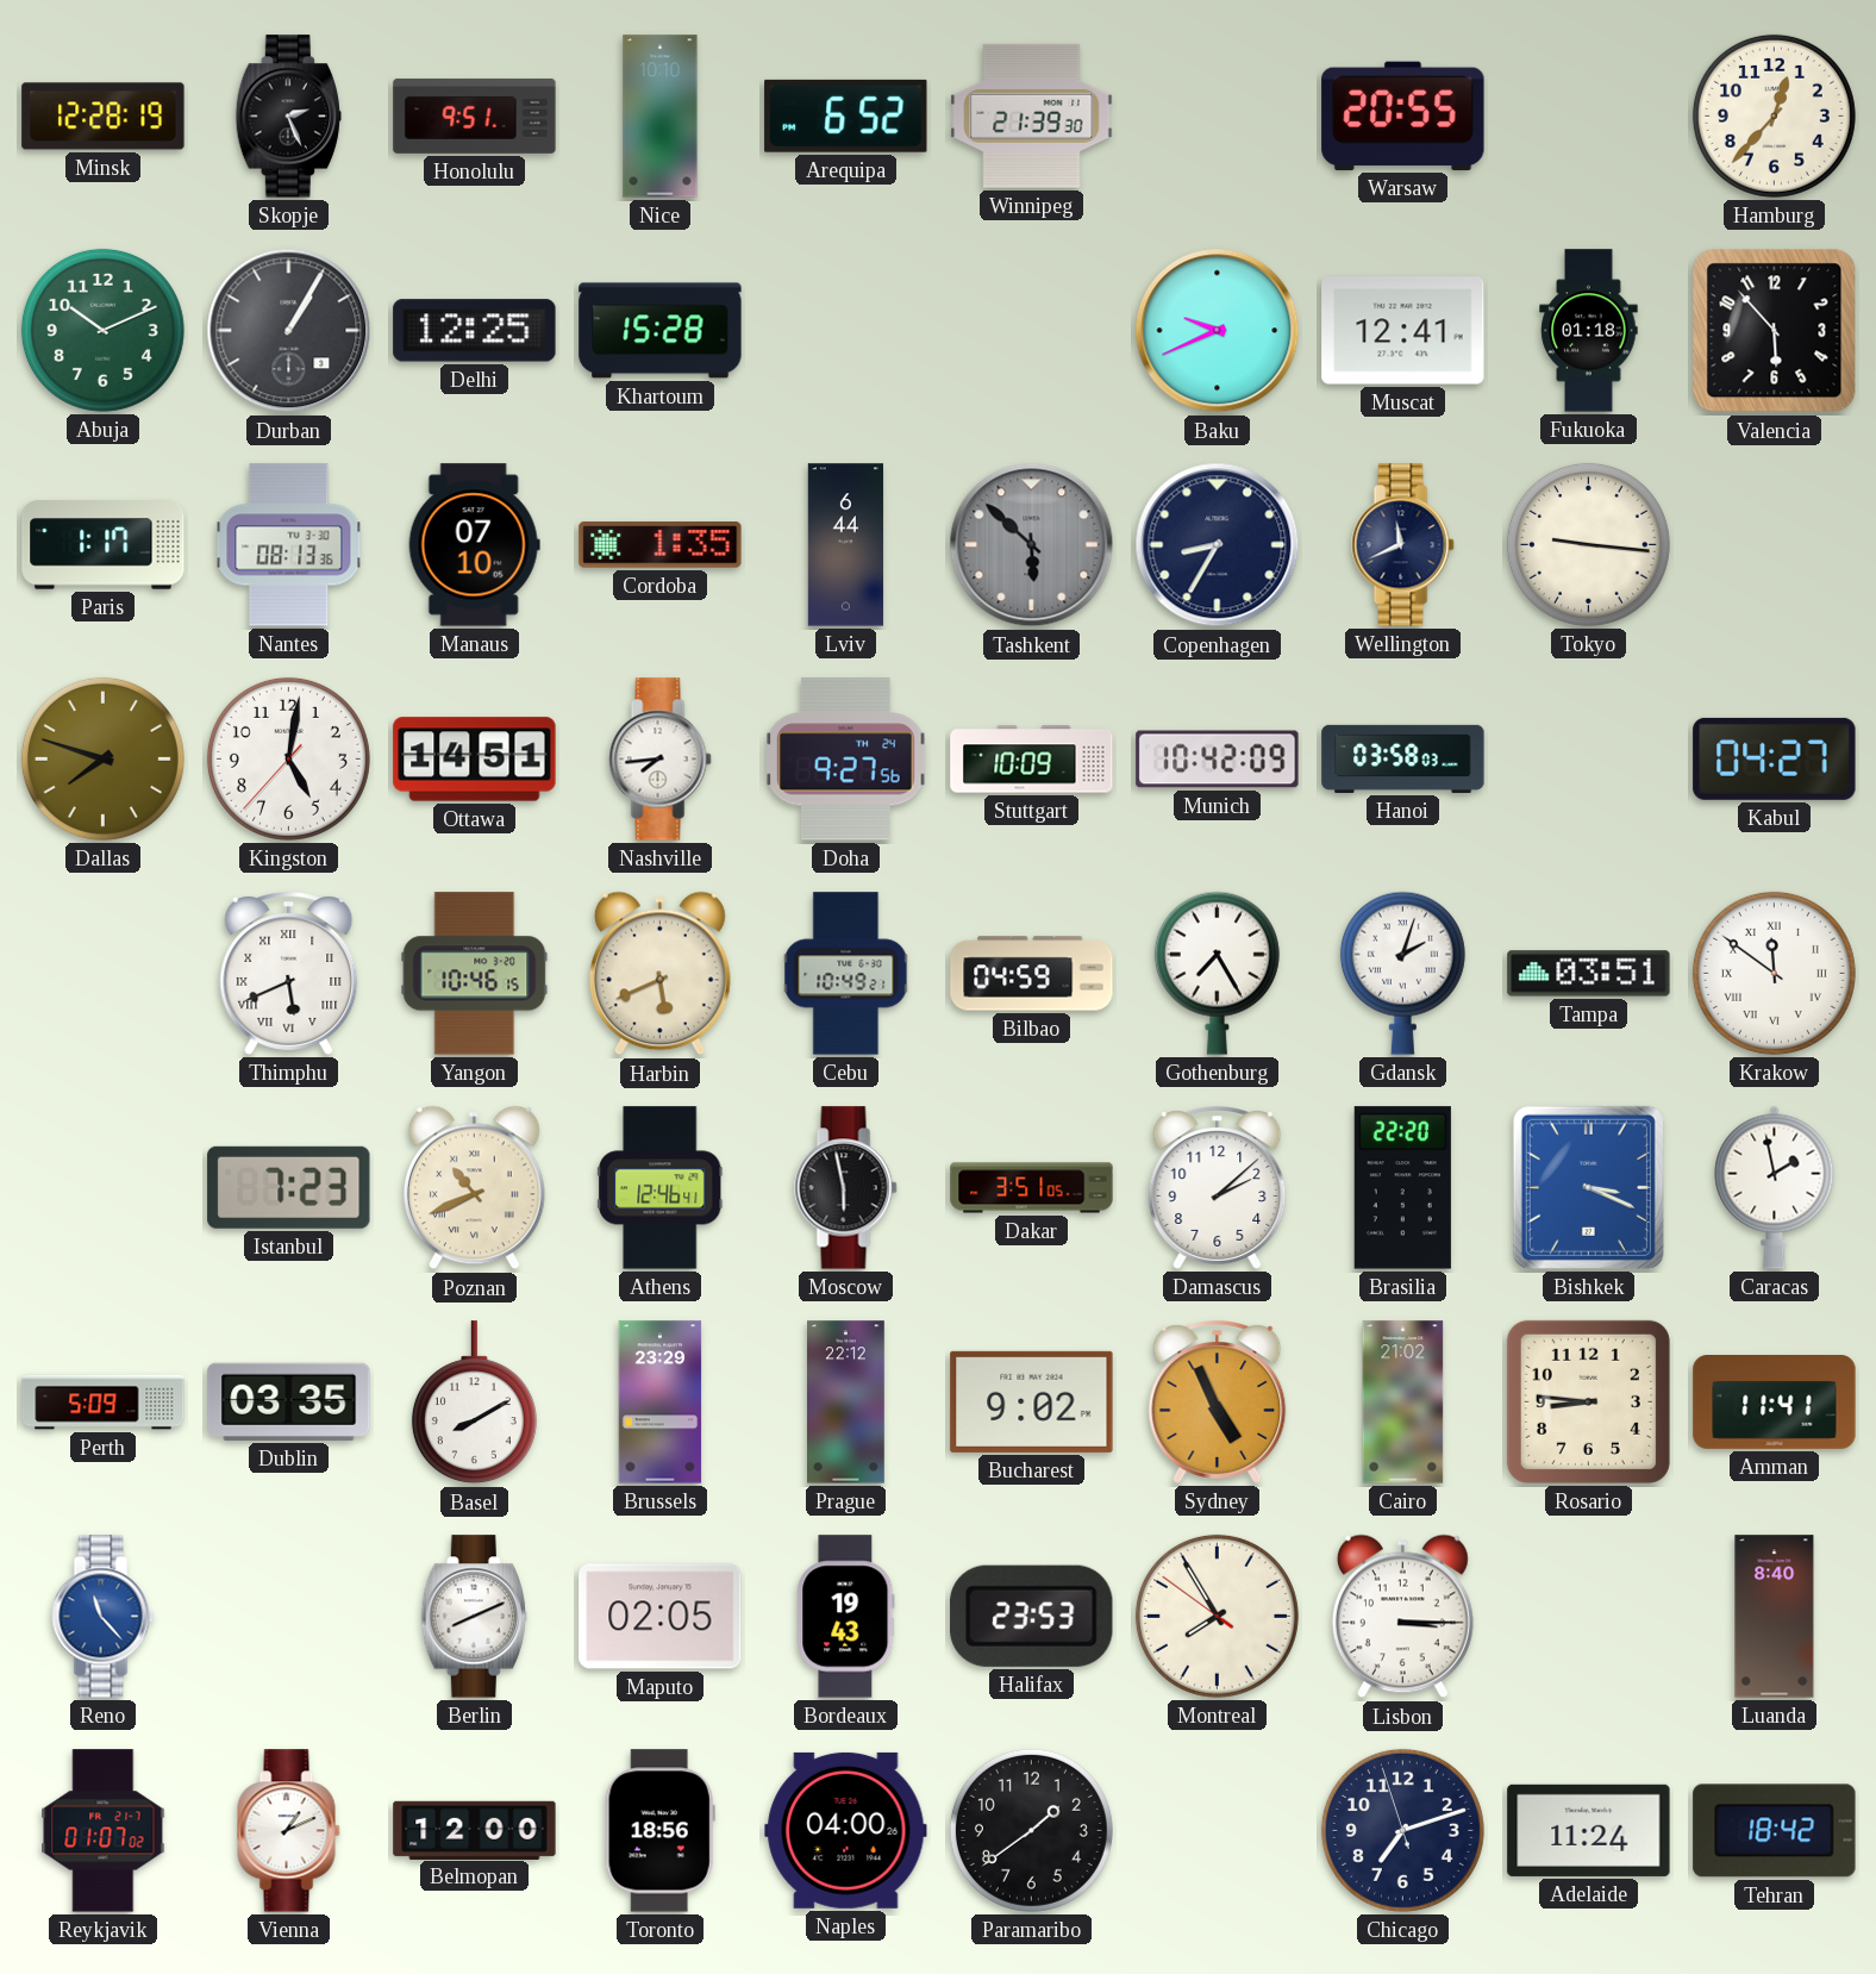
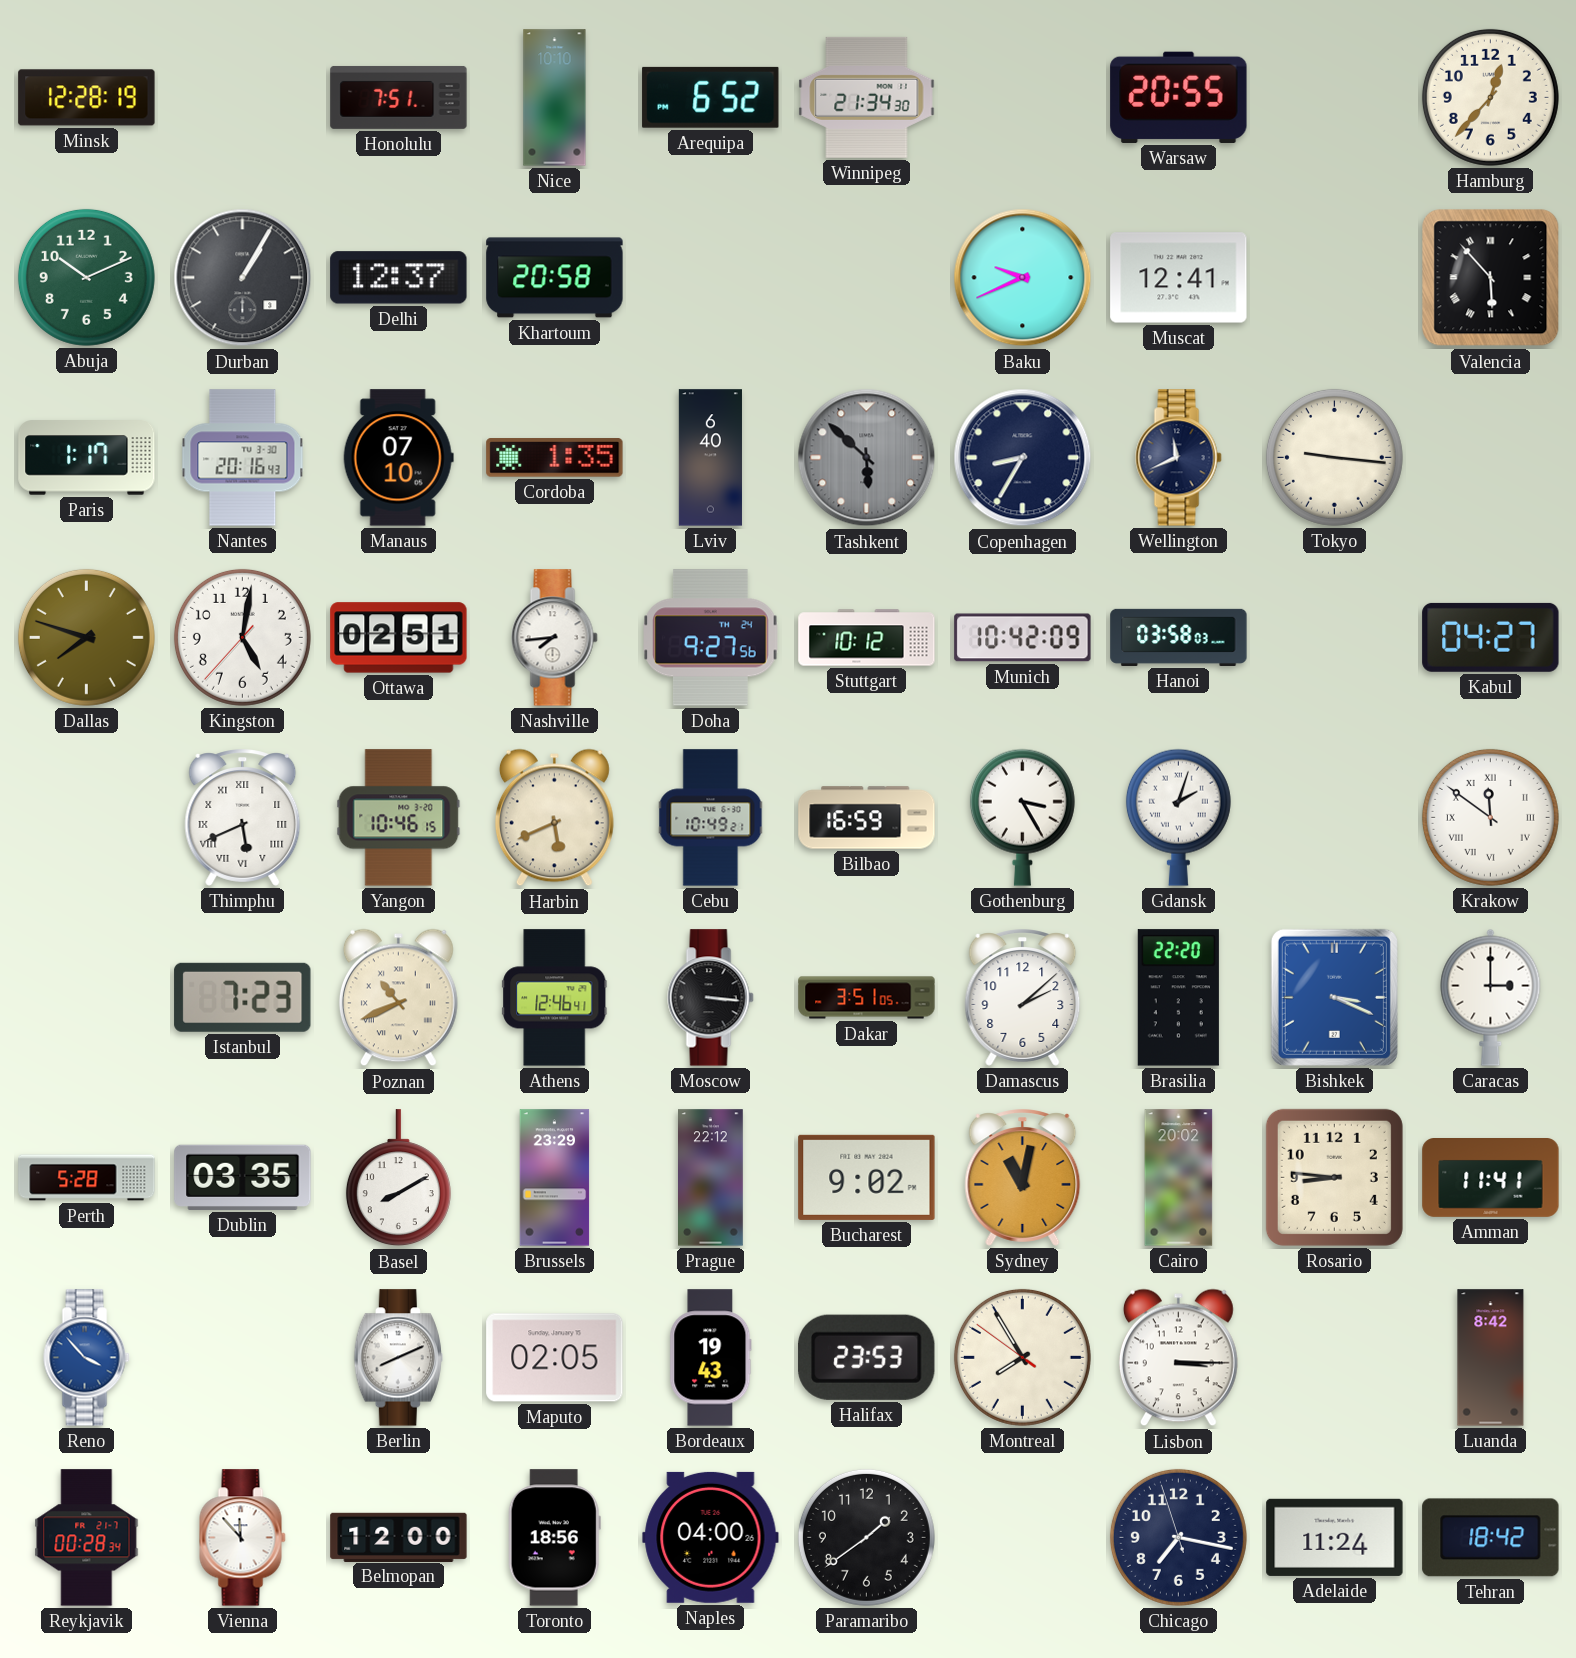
Skopje: 2:26 -> none (288, 117)
Honolulu: 9:51 -> 7:51 (399, 97)
Winnipeg: 21:39 -> 21:34 (867, 97)
Delhi: 12:25 -> 12:37 (399, 278)
Khartoum: 15:28 -> 20:58 (555, 278)
Fukuoka: 01:18 -> none (1589, 331)
Valencia numerals: Arabic -> Roman (1491, 278)
Nantes: 08:13 -> 20:16 (243, 458)
Lviv: 6:44 -> 6:40 (710, 458)
Ottawa: 14:51 -> 02:51 (399, 638)
Stuttgart: 10:09 -> 10:12 (867, 638)
Bilbao: 04:59 -> 16:59 (867, 818)
Gothenburg: 7:25 -> 3:25 (1022, 817)
Tampa: 03:51 -> none (1589, 974)
Moscow: 5:58 -> 3:16 (711, 998)
Caracas: 1:58 -> 3:00 (1491, 997)
Perth: 5:09 -> 5:28 (87, 1178)
Sydney: 4:56 -> 11:02 (1023, 1178)
Cairo: 21:02 -> 20:02 (1179, 1178)
Reno: 11:23 -> 3:53 (87, 1358)
Luanda: 8:40 -> 8:42 (1491, 1358)
Reykjavik: 01:07 -> 00:28 (87, 1538)
Vienna: 1:11 -> 11:53 (243, 1538)
Chicago: 7:11 -> 7:16 (1178, 1537)
